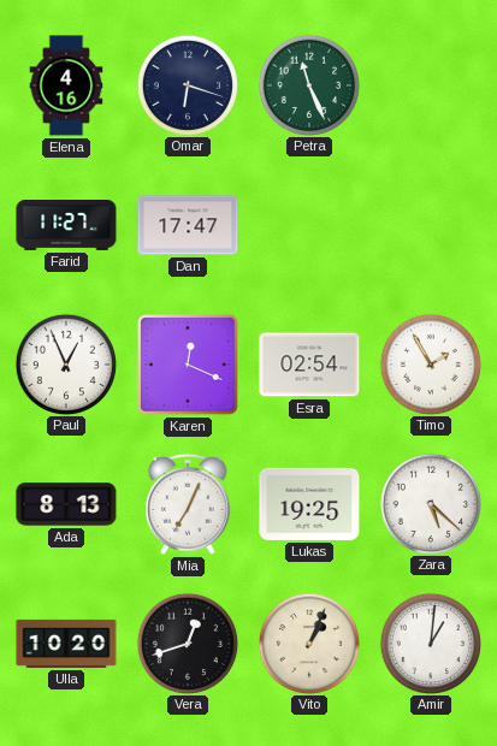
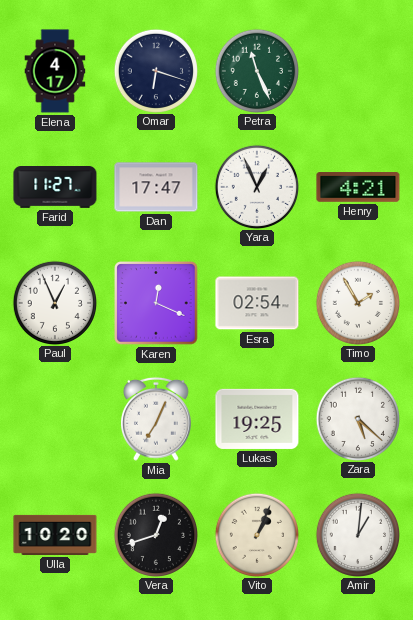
Elena: 4:16 -> 4:17 (55, 71)
Yara: none -> 12:56 (256, 186)
Henry: none -> 4:21 (358, 187)
Ada: 8:13 -> none (66, 504)
